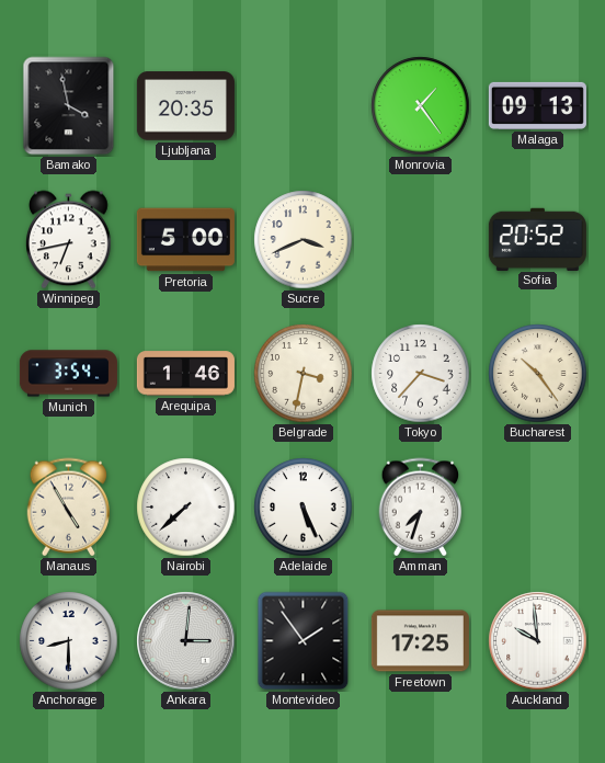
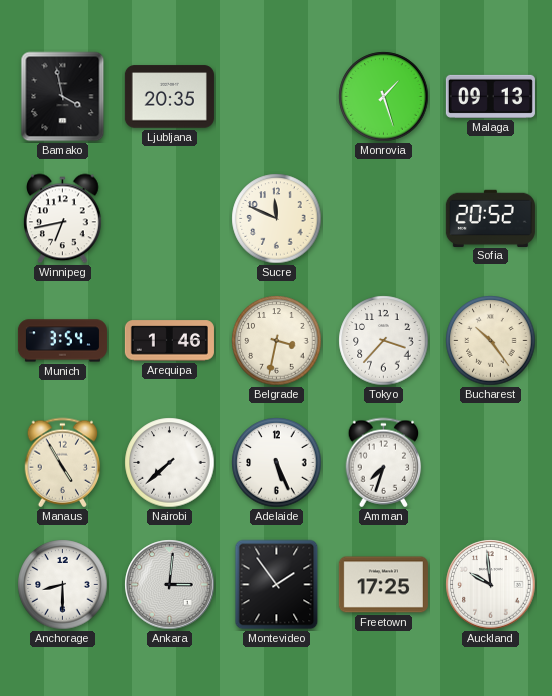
Monrovia: 1:24 -> 1:27 (384, 97)
Pretoria: 5:00 -> none (185, 240)
Sucre: 3:41 -> 11:49 (277, 219)
